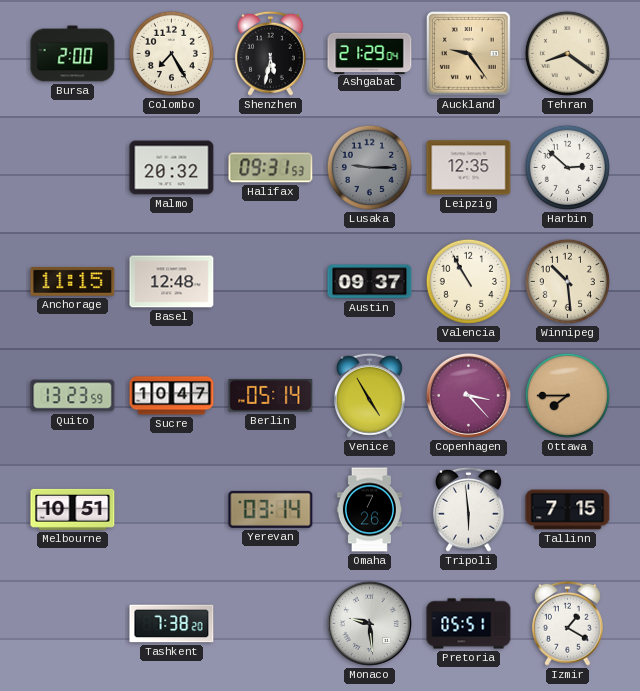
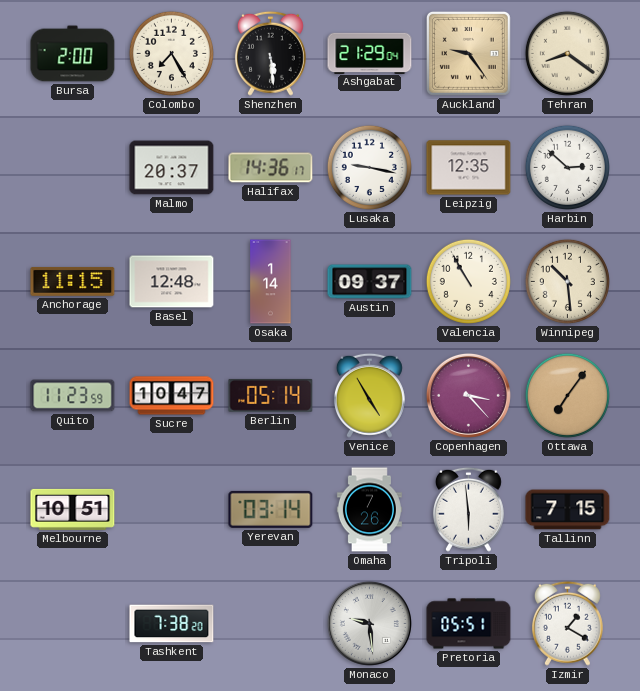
Shenzhen: 5:32 -> 5:29 (270, 53)
Malmo: 20:32 -> 20:37 (172, 168)
Halifax: 09:31 -> 14:36 (271, 168)
Lusaka: 9:15 -> 9:17 (369, 167)
Lusaka dial: grey -> white (369, 167)
Osaka: none -> 1:14 (271, 282)
Quito: 13:23 -> 11:23 (73, 396)
Ottawa: 7:45 -> 7:06 (567, 395)
